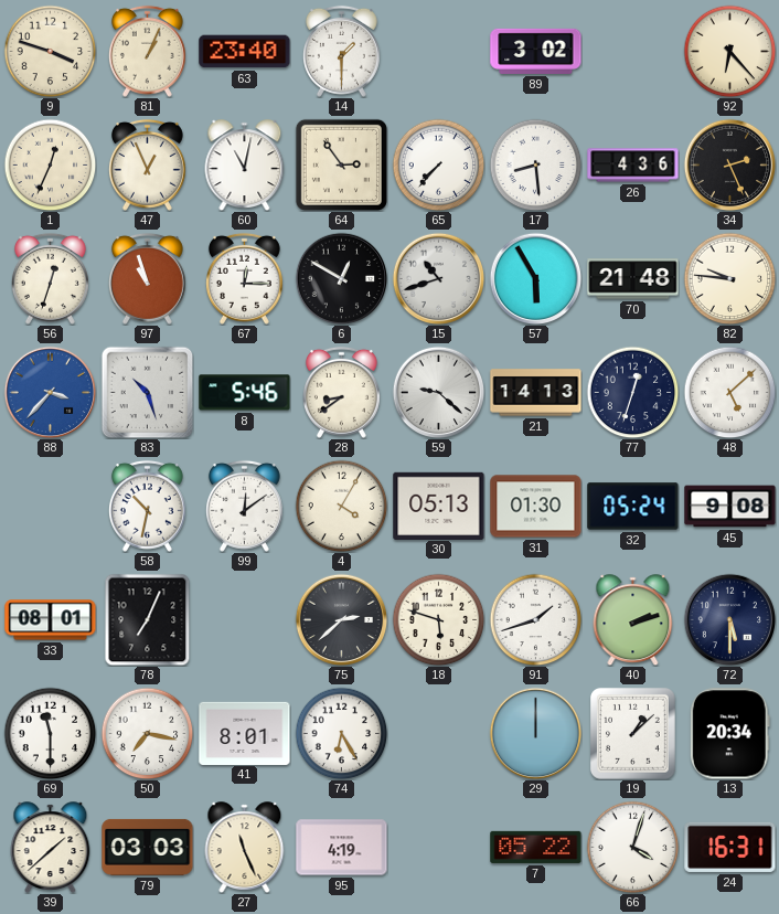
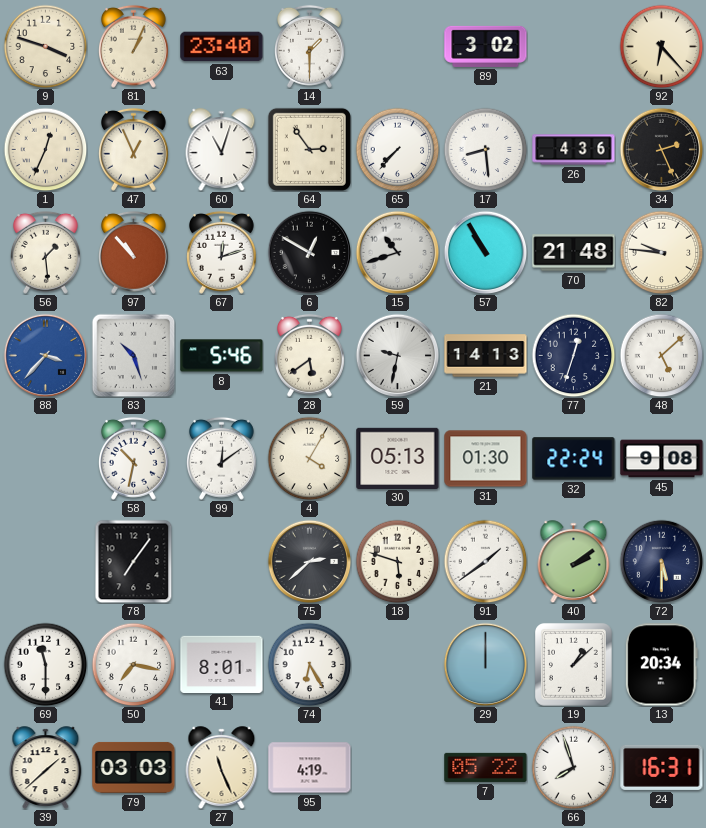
60: 11:02 -> 11:03 (222, 150)
56: 12:33 -> 1:29 (45, 252)
97: 10:57 -> 10:53 (133, 252)
67: 12:15 -> 12:12 (221, 252)
57: 5:55 -> 10:55 (485, 252)
28: 8:39 -> 5:39 (309, 355)
59: 9:22 -> 9:32 (397, 355)
32: 05:24 -> 22:24 (574, 459)
33: 08:01 -> none (51, 620)
78: 7:04 -> 7:06 (134, 561)
91: 1:42 -> 1:39 (485, 561)
40: 2:12 -> 2:09 (574, 562)
66: 4:03 -> 7:57 (573, 767)
